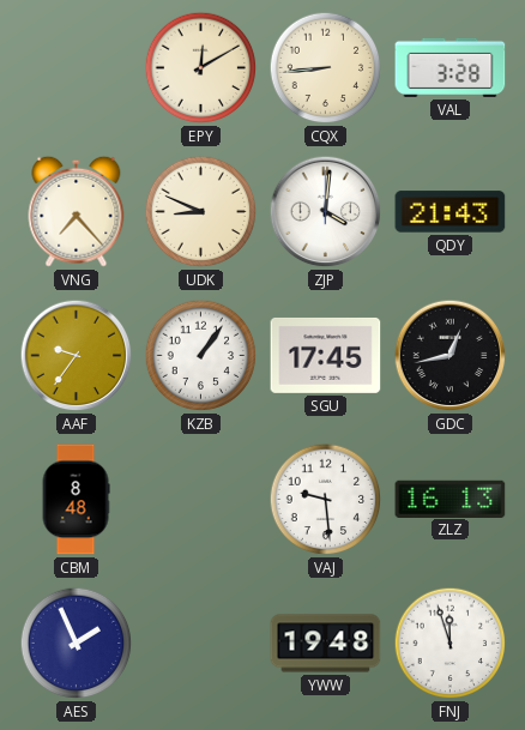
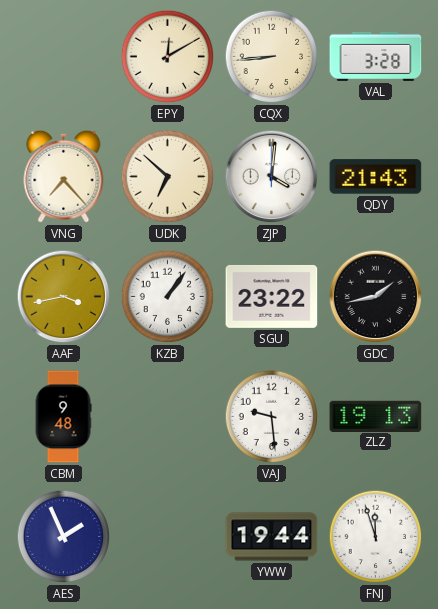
UDK: 8:49 -> 6:52 (168, 177)
AAF: 9:36 -> 3:43 (64, 297)
SGU: 17:45 -> 23:22 (272, 296)
GDC: 12:43 -> 1:43 (376, 297)
CBM: 8:48 -> 9:48 (63, 417)
ZLZ: 16:13 -> 19:13 (376, 416)
YWW: 19:48 -> 19:44 (272, 537)
